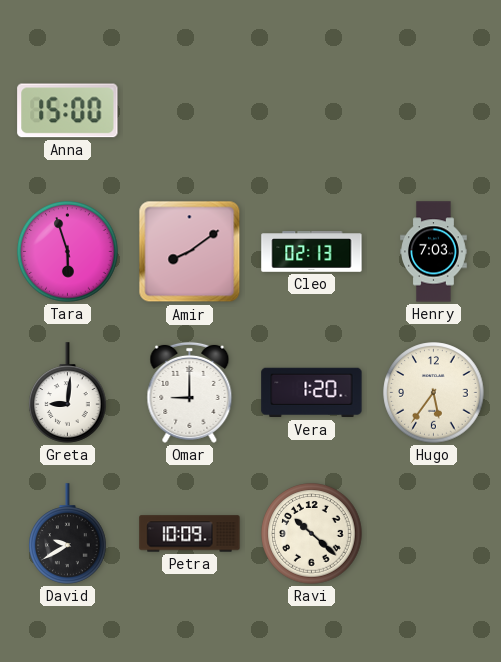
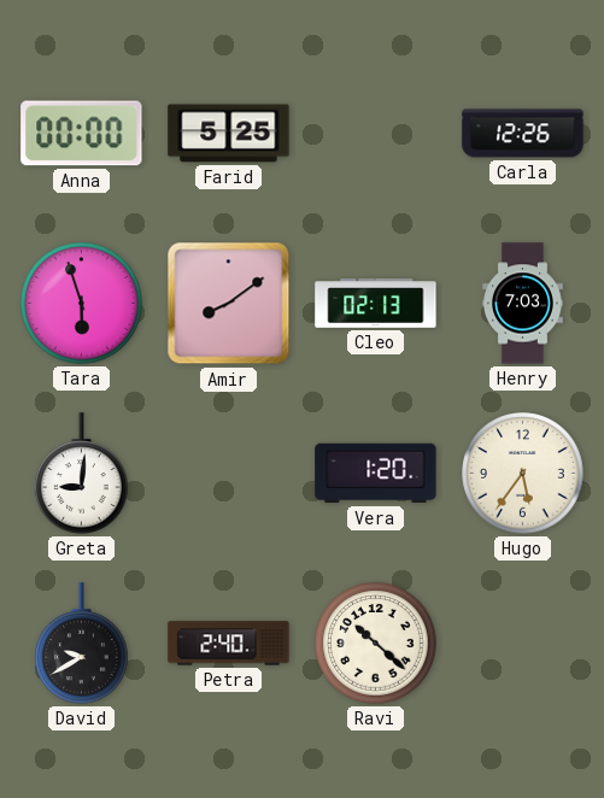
Anna: 15:00 -> 00:00 (82, 134)
Farid: none -> 5:25 (229, 134)
Carla: none -> 12:26 (523, 134)
Omar: 9:00 -> none (190, 392)
Petra: 10:09 -> 2:40 (229, 644)
